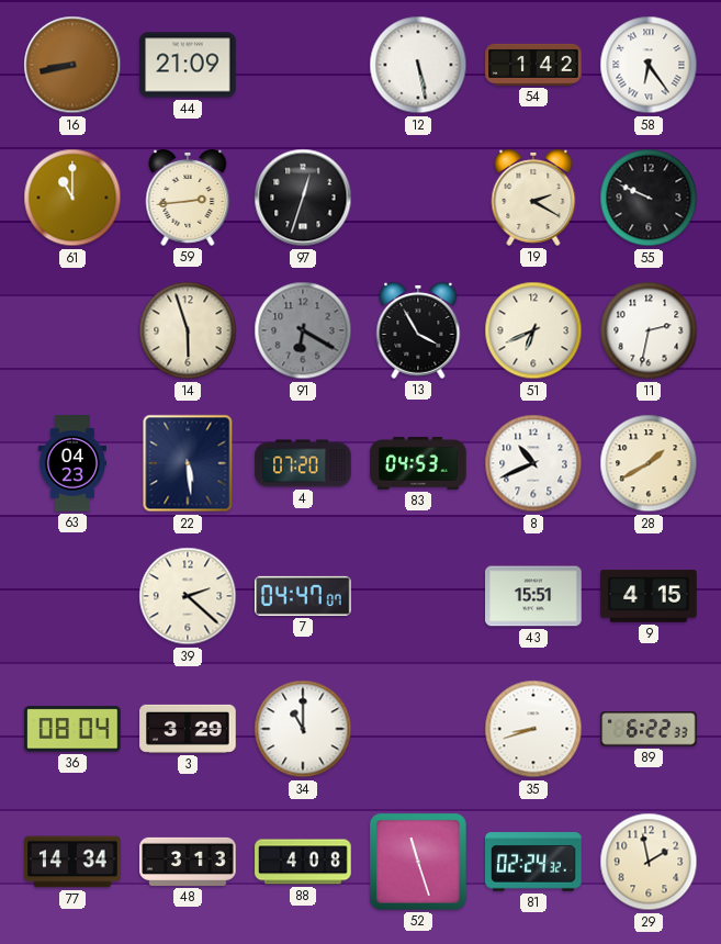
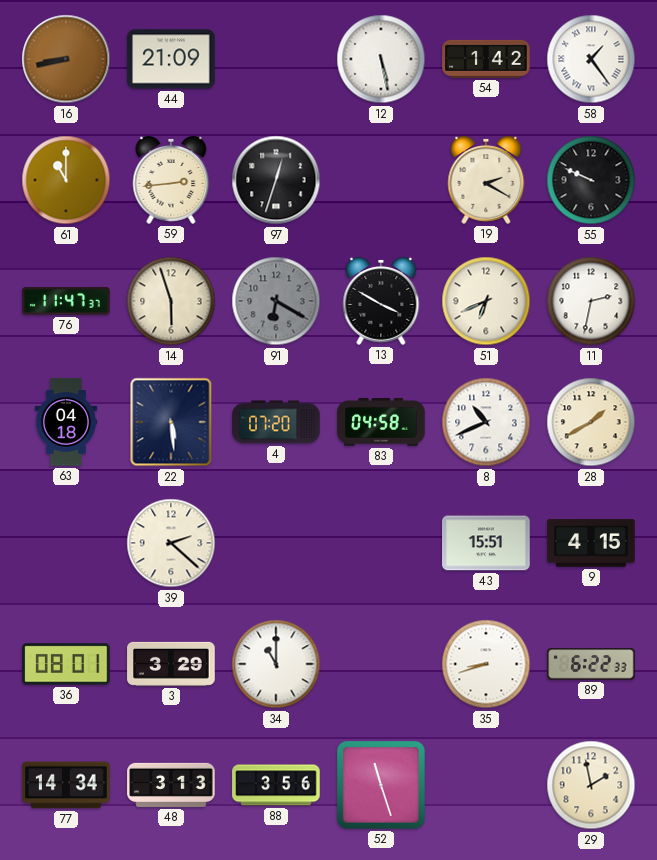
58: 6:24 -> 1:24 (591, 59)
76: none -> 11:47 (66, 301)
13: 3:55 -> 3:50 (381, 301)
63: 04:23 -> 04:18 (65, 422)
83: 04:53 -> 04:58 (381, 423)
7: 04:47 -> none (303, 596)
36: 08:04 -> 08:01 (66, 664)
88: 4:08 -> 3:56 (276, 785)
81: 02:24 -> none (533, 862)
